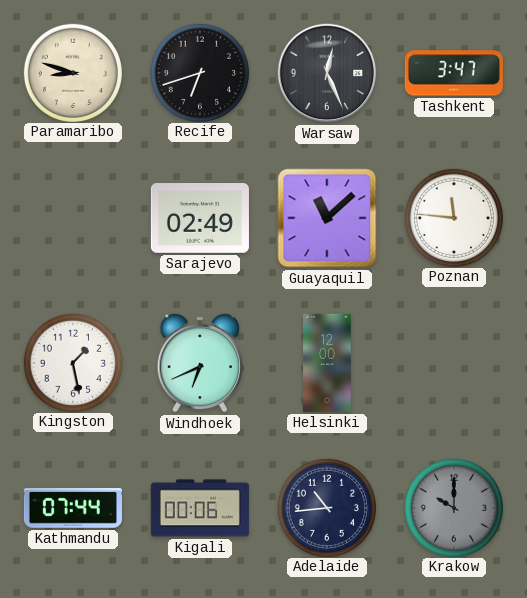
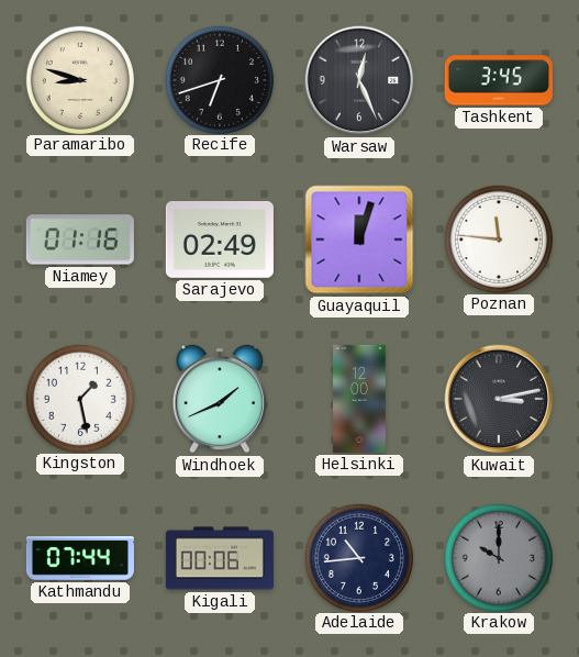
Tashkent: 3:47 -> 3:45 (499, 80)
Niamey: none -> 01:16 (80, 240)
Guayaquil: 11:08 -> 12:03 (359, 240)
Windhoek: 6:41 -> 1:41 (220, 399)
Kuwait: none -> 3:13 (499, 399)
